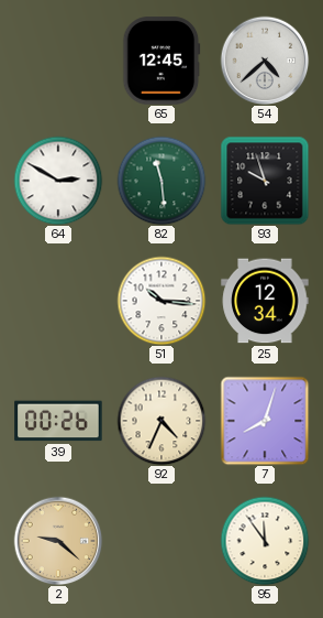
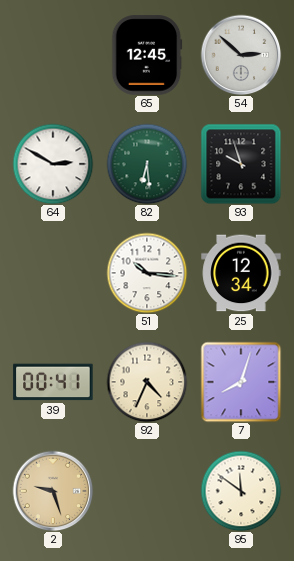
54: 4:38 -> 2:52 (241, 55)
82: 11:29 -> 6:29 (147, 164)
39: 00:26 -> 00:41 (53, 382)
2: 9:22 -> 9:27 (53, 491)
95: 11:54 -> 11:51 (241, 491)
